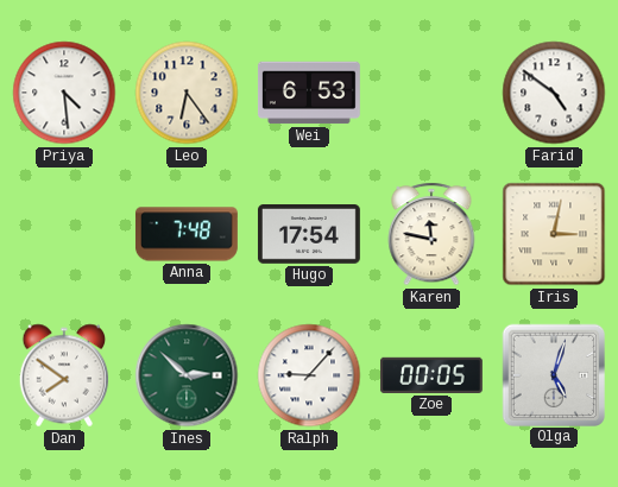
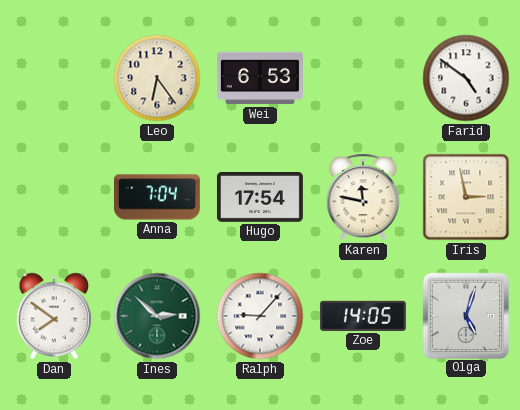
Priya: 4:29 -> none (64, 93)
Anna: 7:48 -> 7:04 (157, 197)
Iris: 3:02 -> 2:58 (466, 197)
Zoe: 00:05 -> 14:05 (363, 316)
